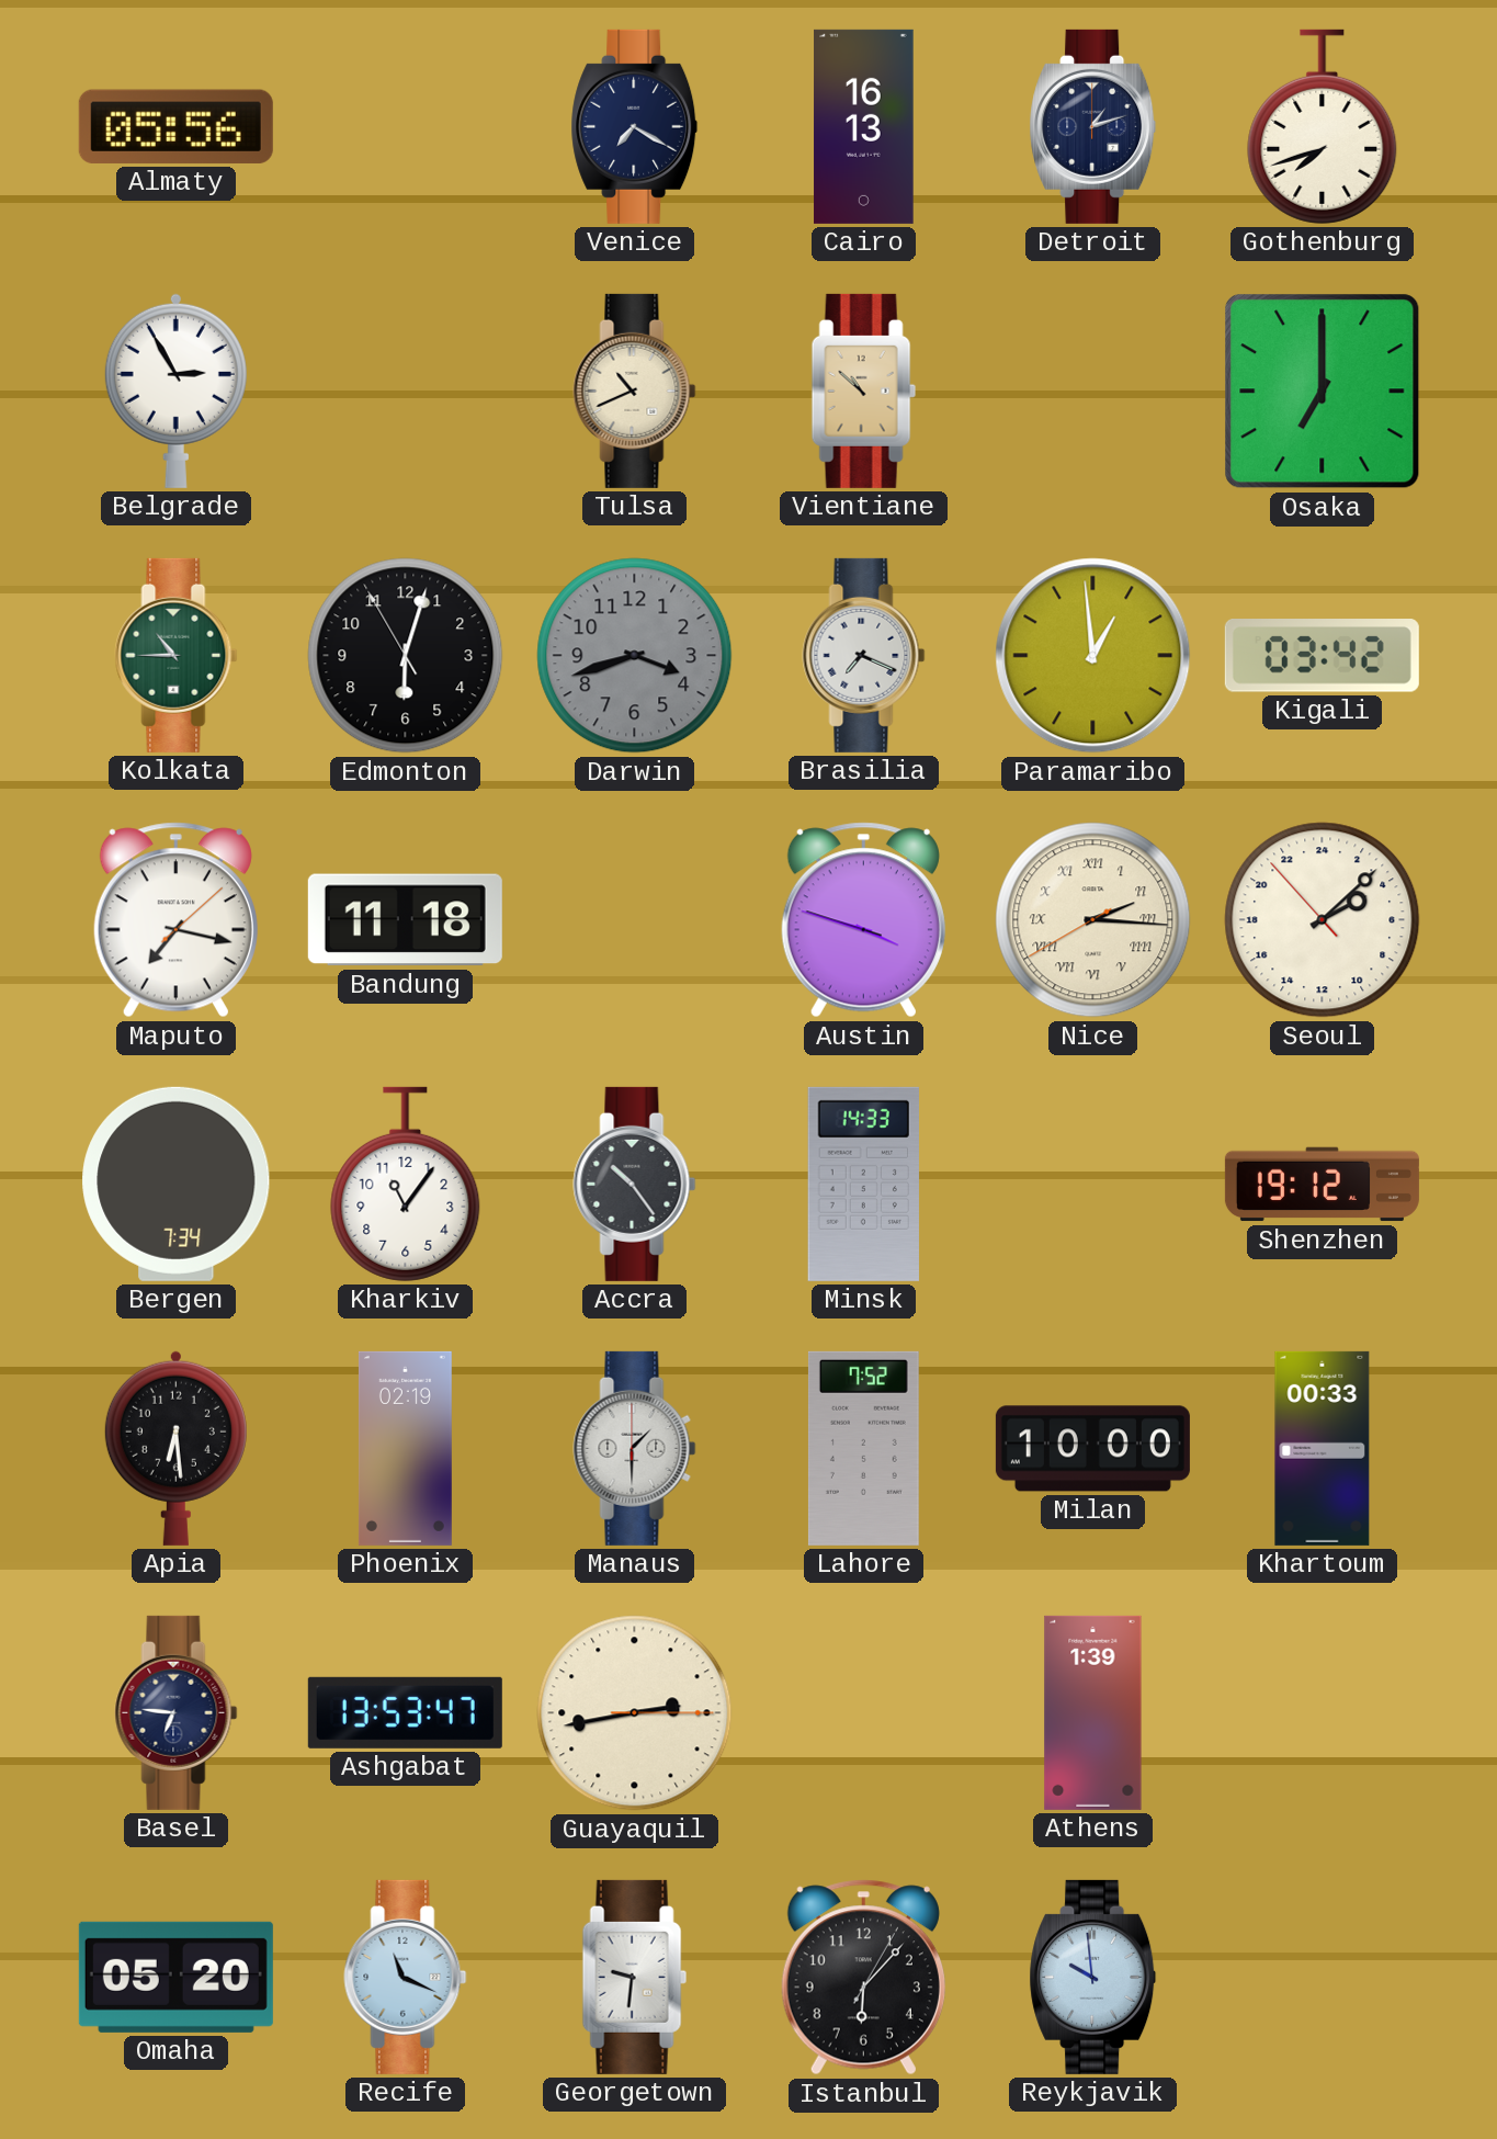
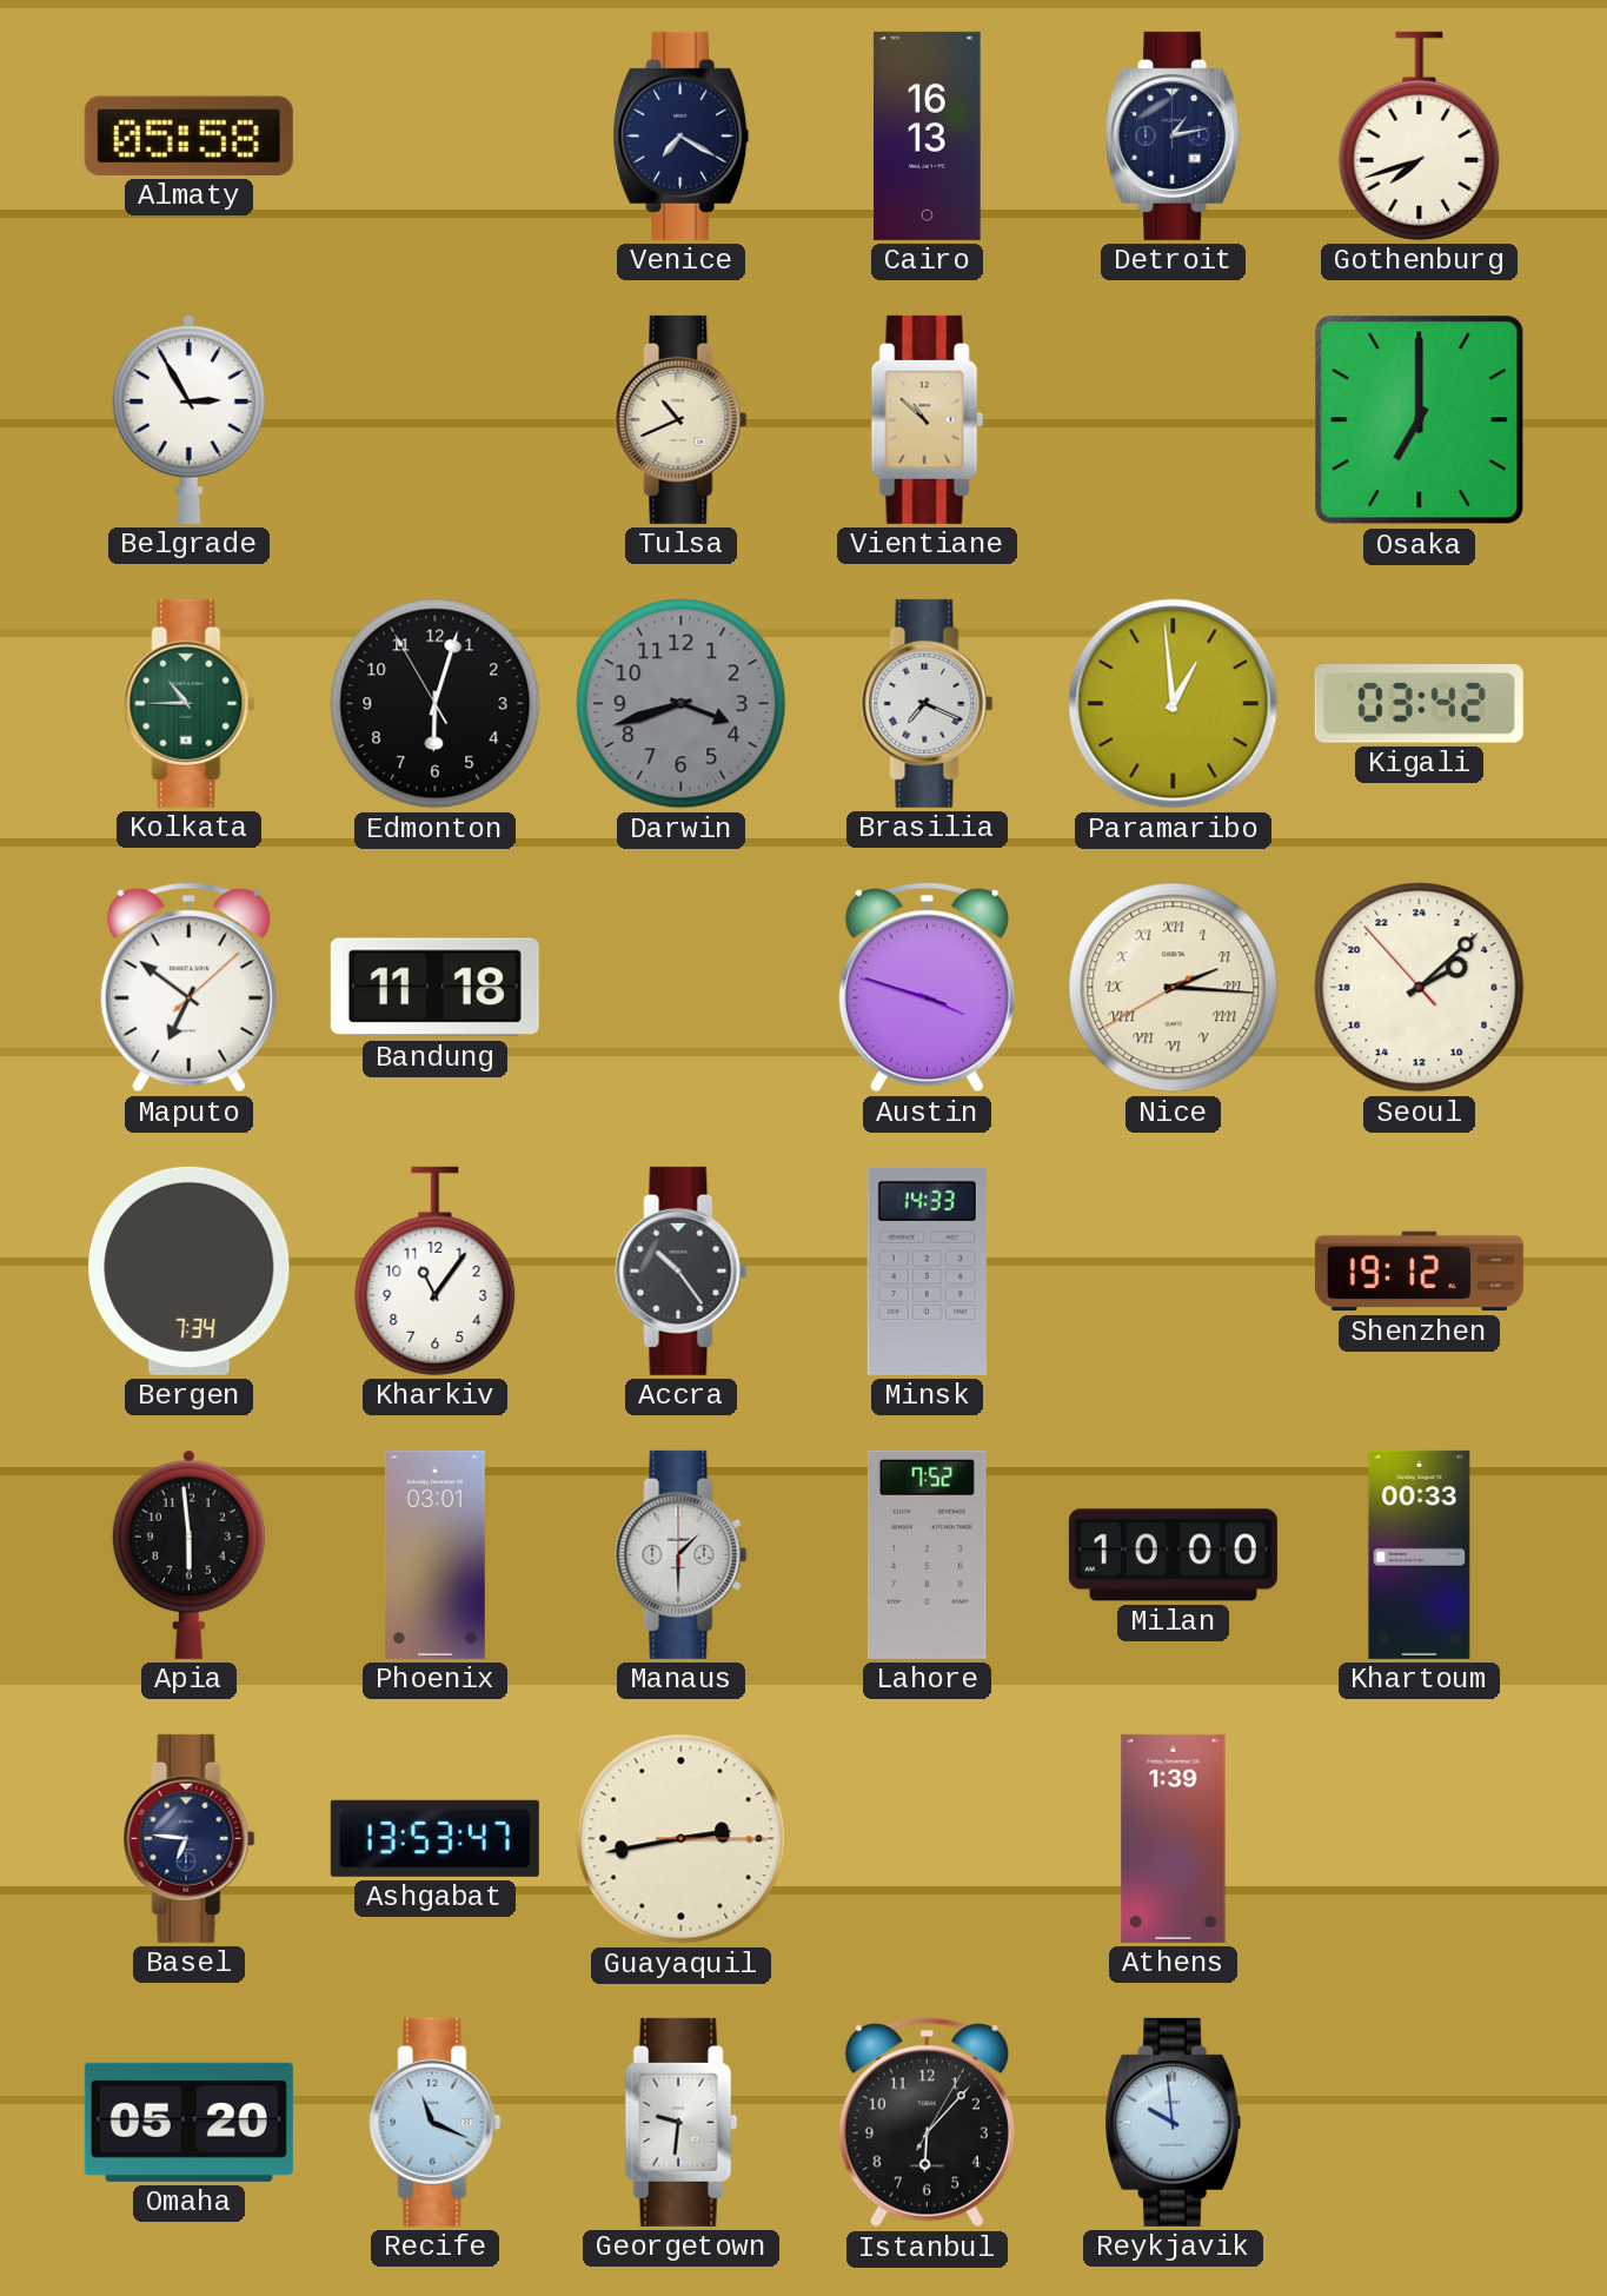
Almaty: 05:56 -> 05:58 (188, 135)
Detroit: 1:12 -> 1:13 (1174, 135)
Maputo: 7:17 -> 6:51 (188, 988)
Apia: 6:29 -> 5:59 (188, 1554)
Phoenix: 02:19 -> 03:01 (434, 1554)
